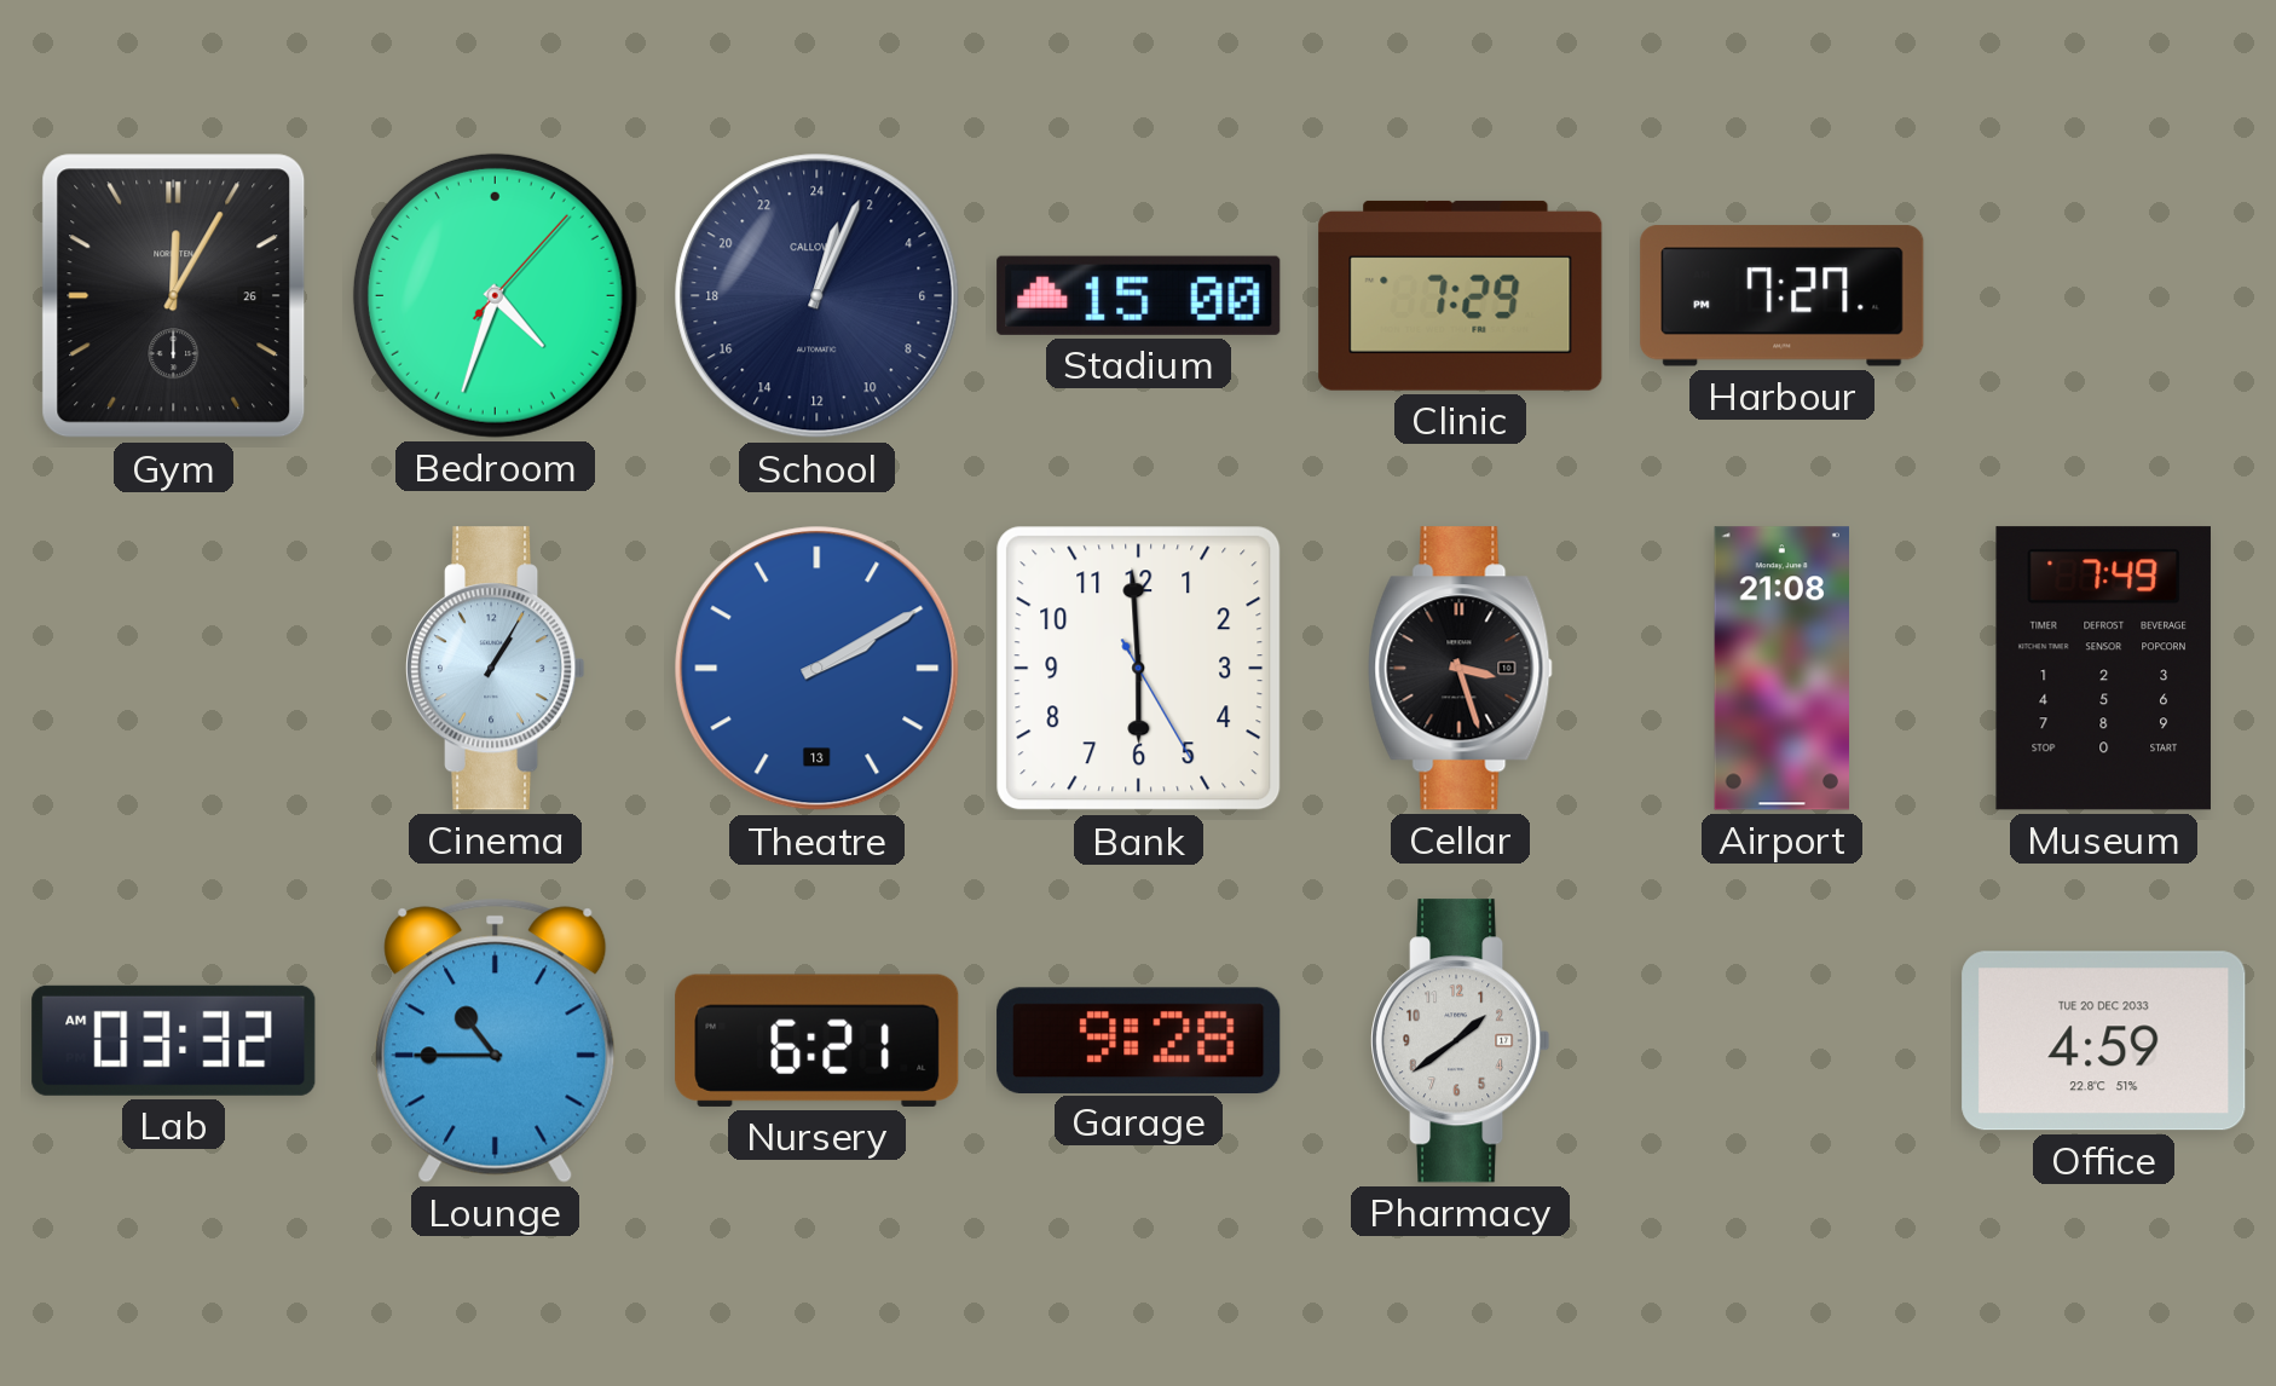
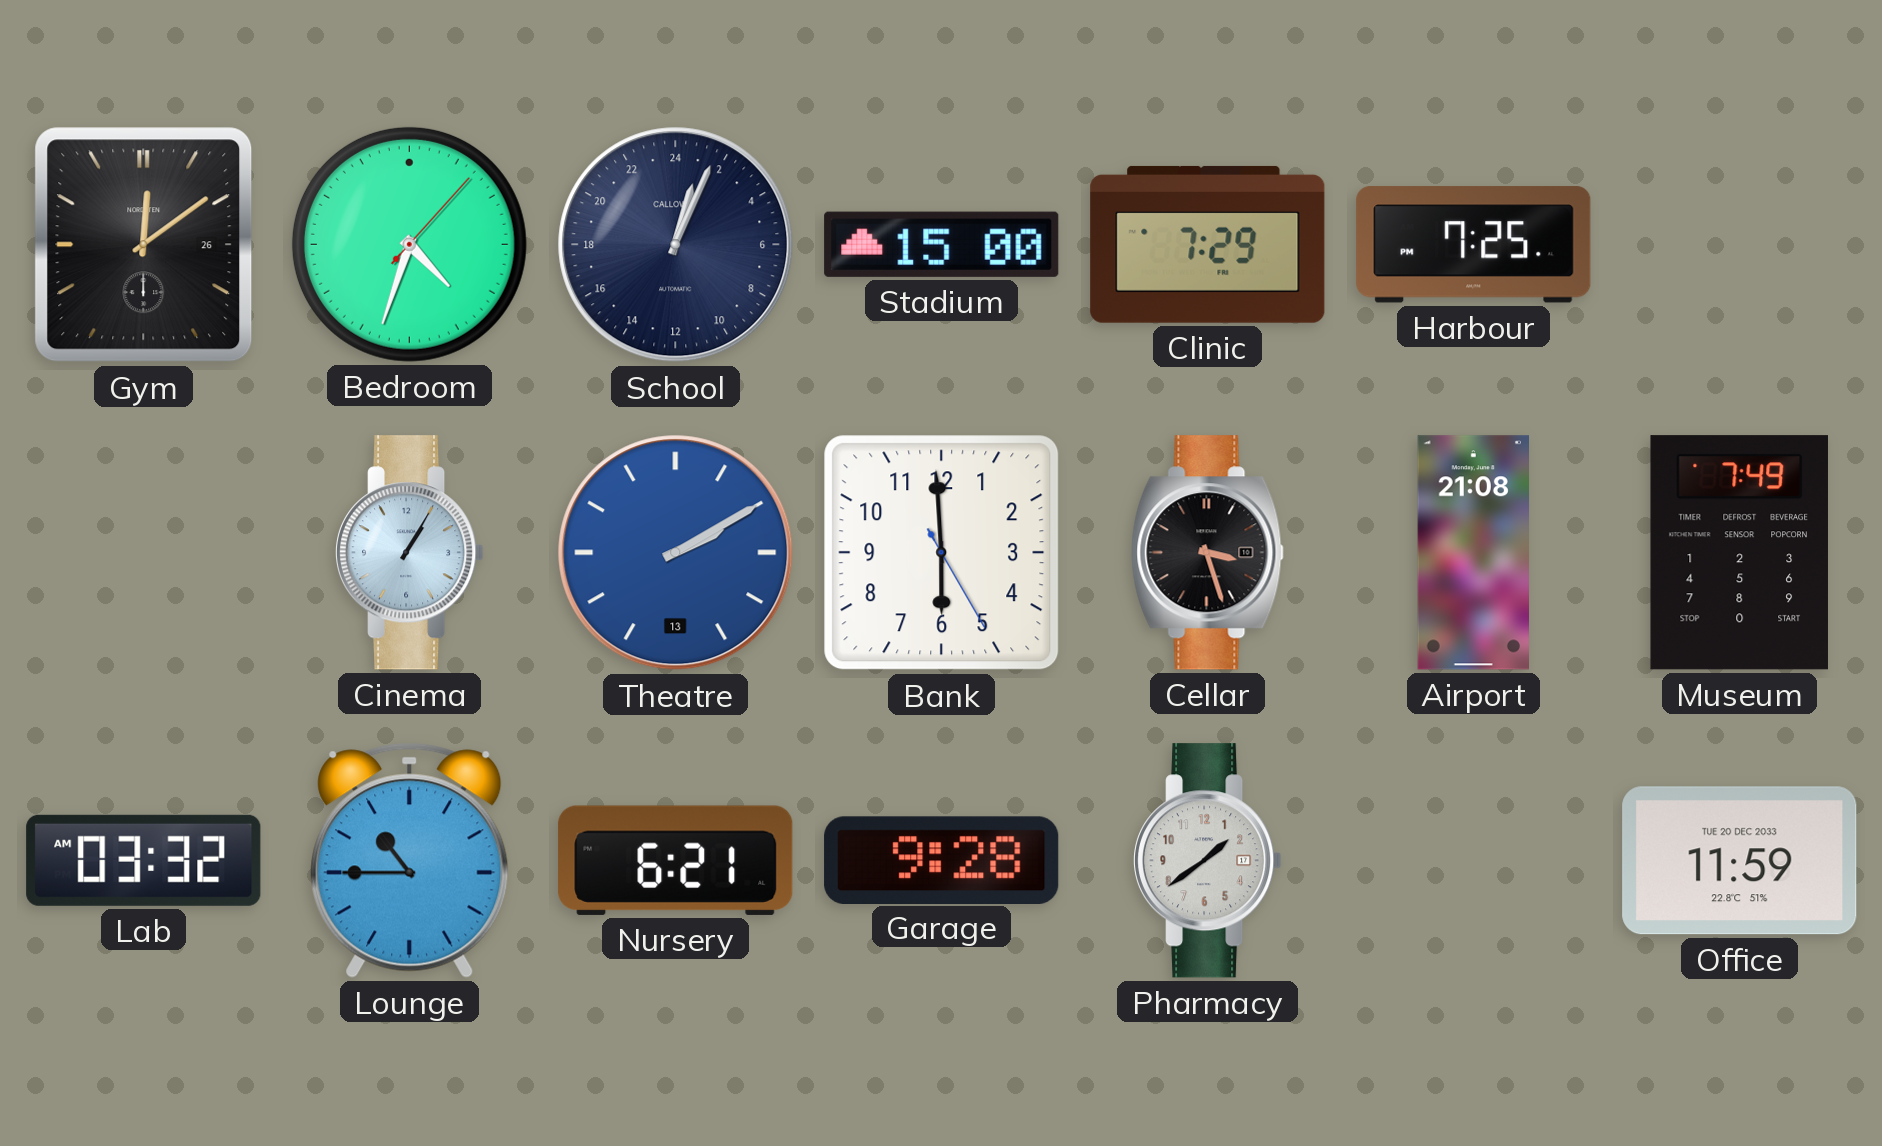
Gym: 12:05 -> 12:09 (144, 245)
Harbour: 7:27 -> 7:25 (1474, 245)
Office: 4:59 -> 11:59 (1740, 861)
